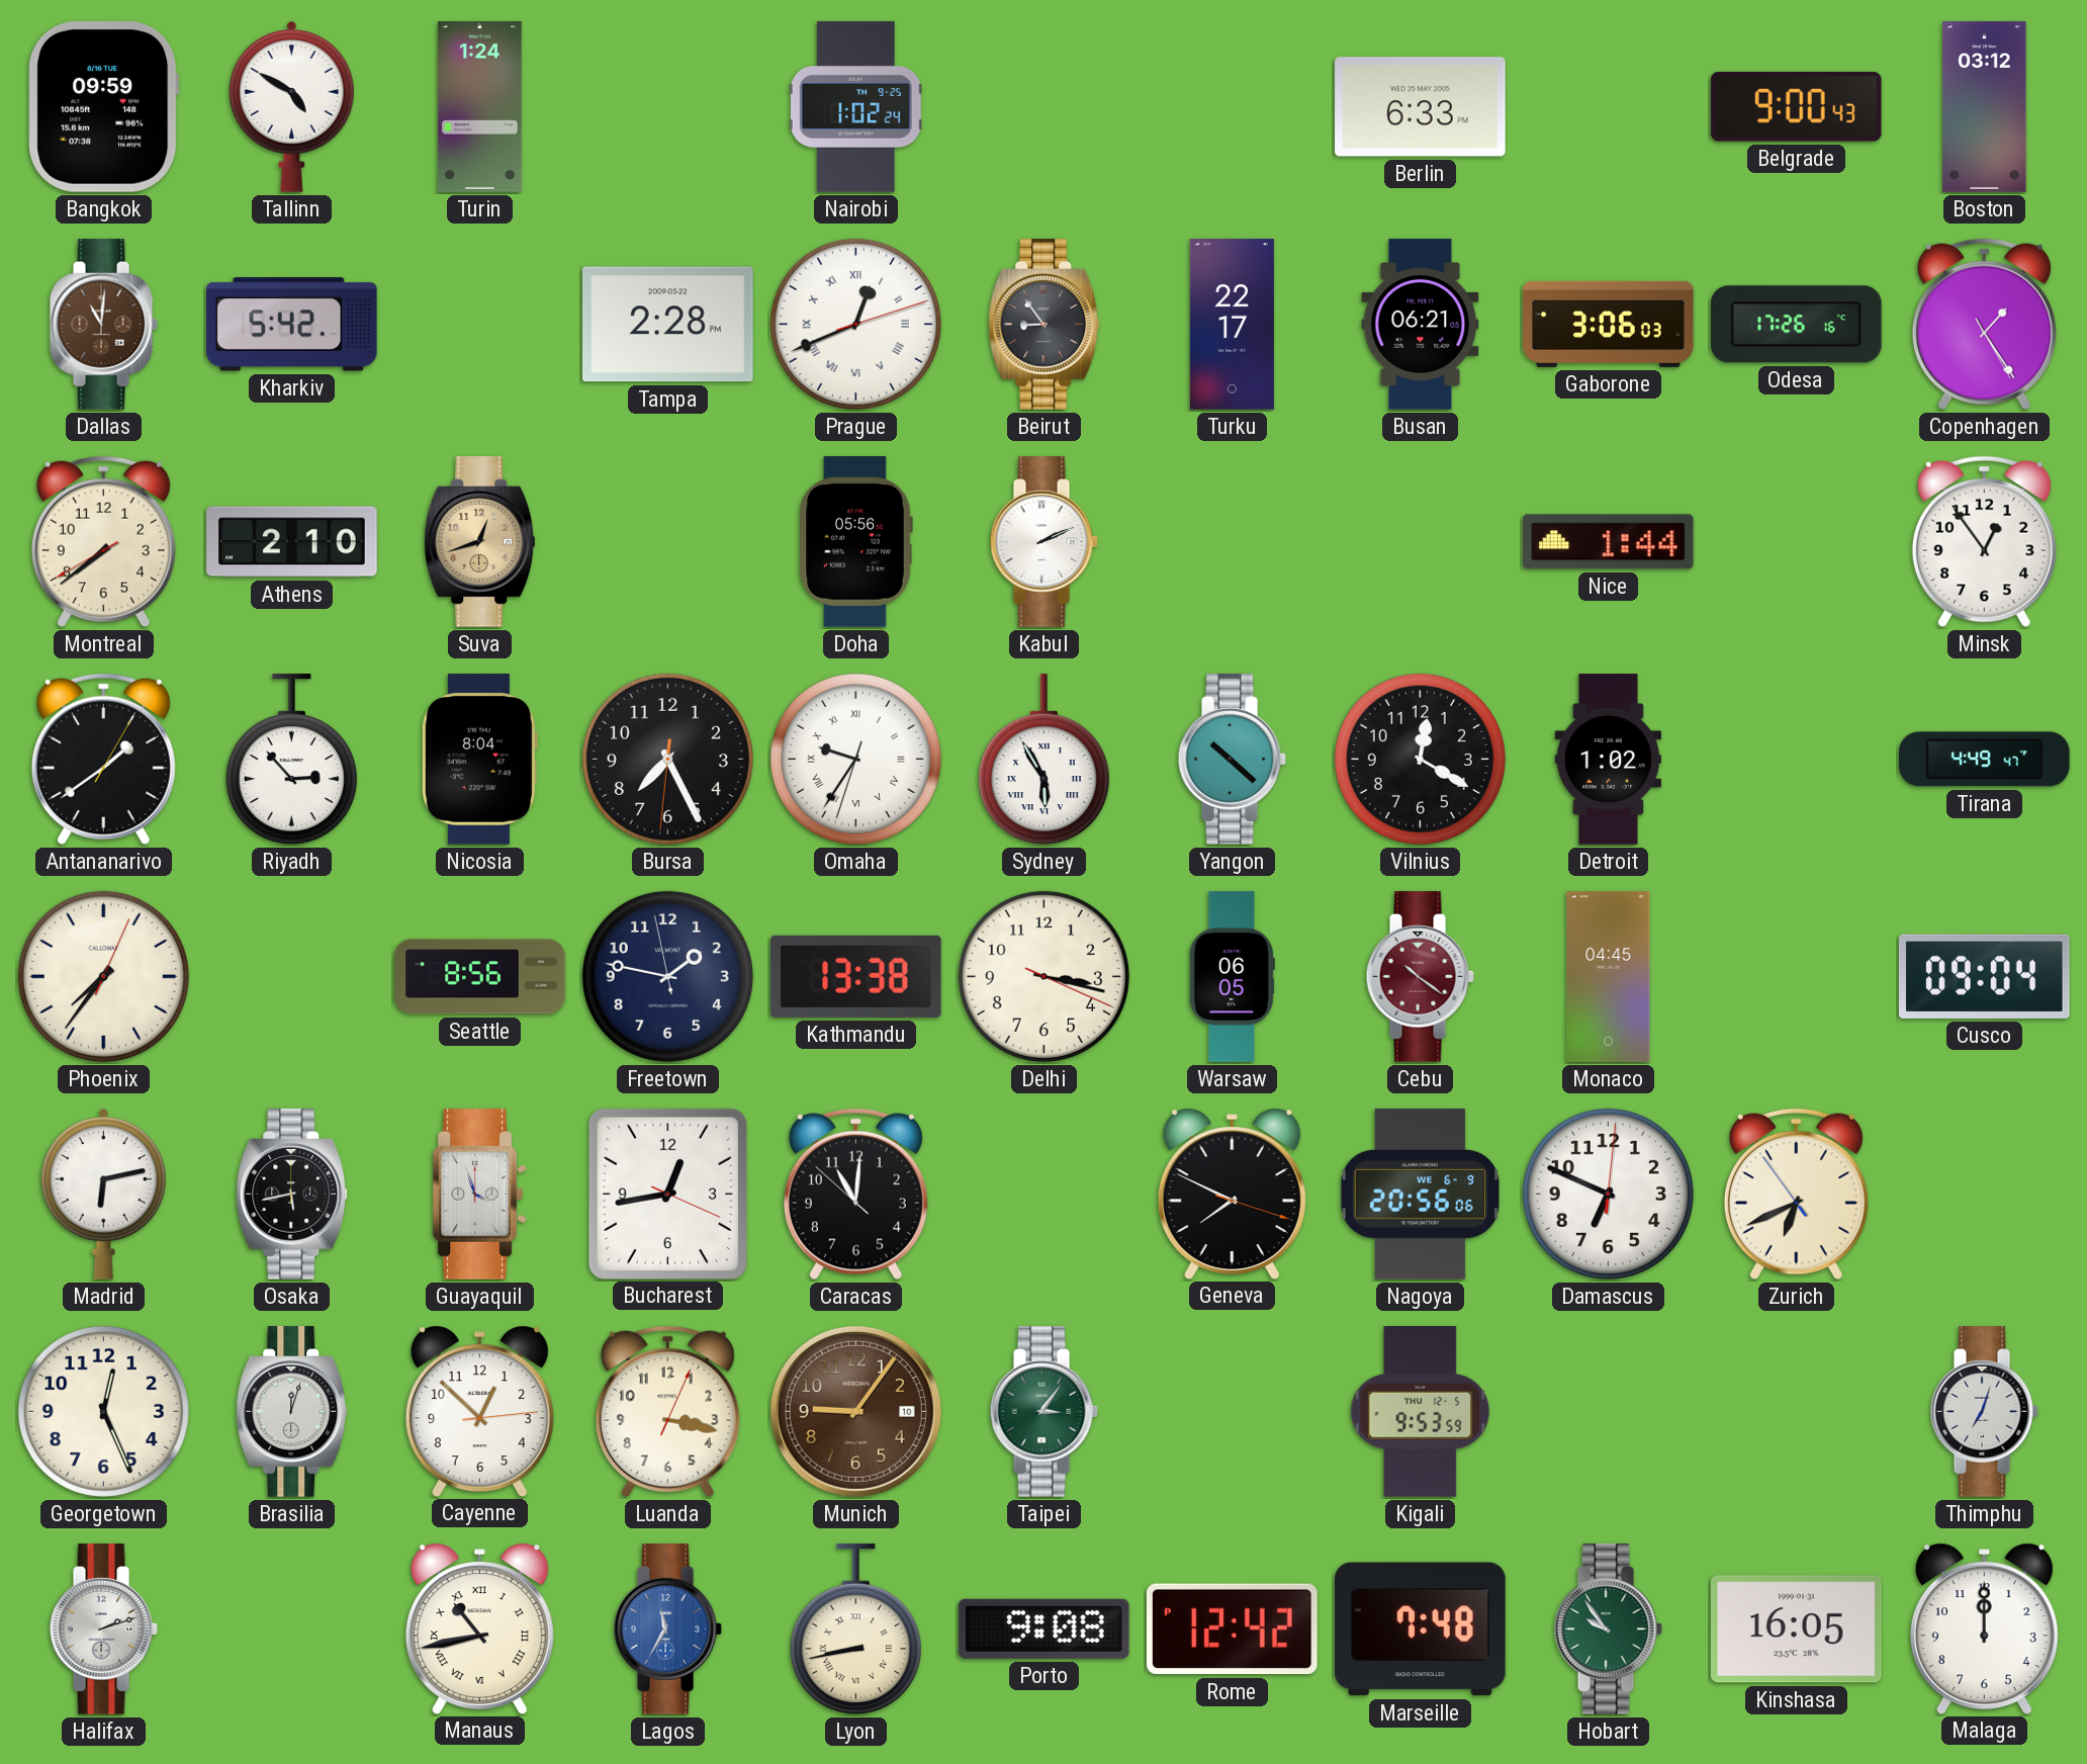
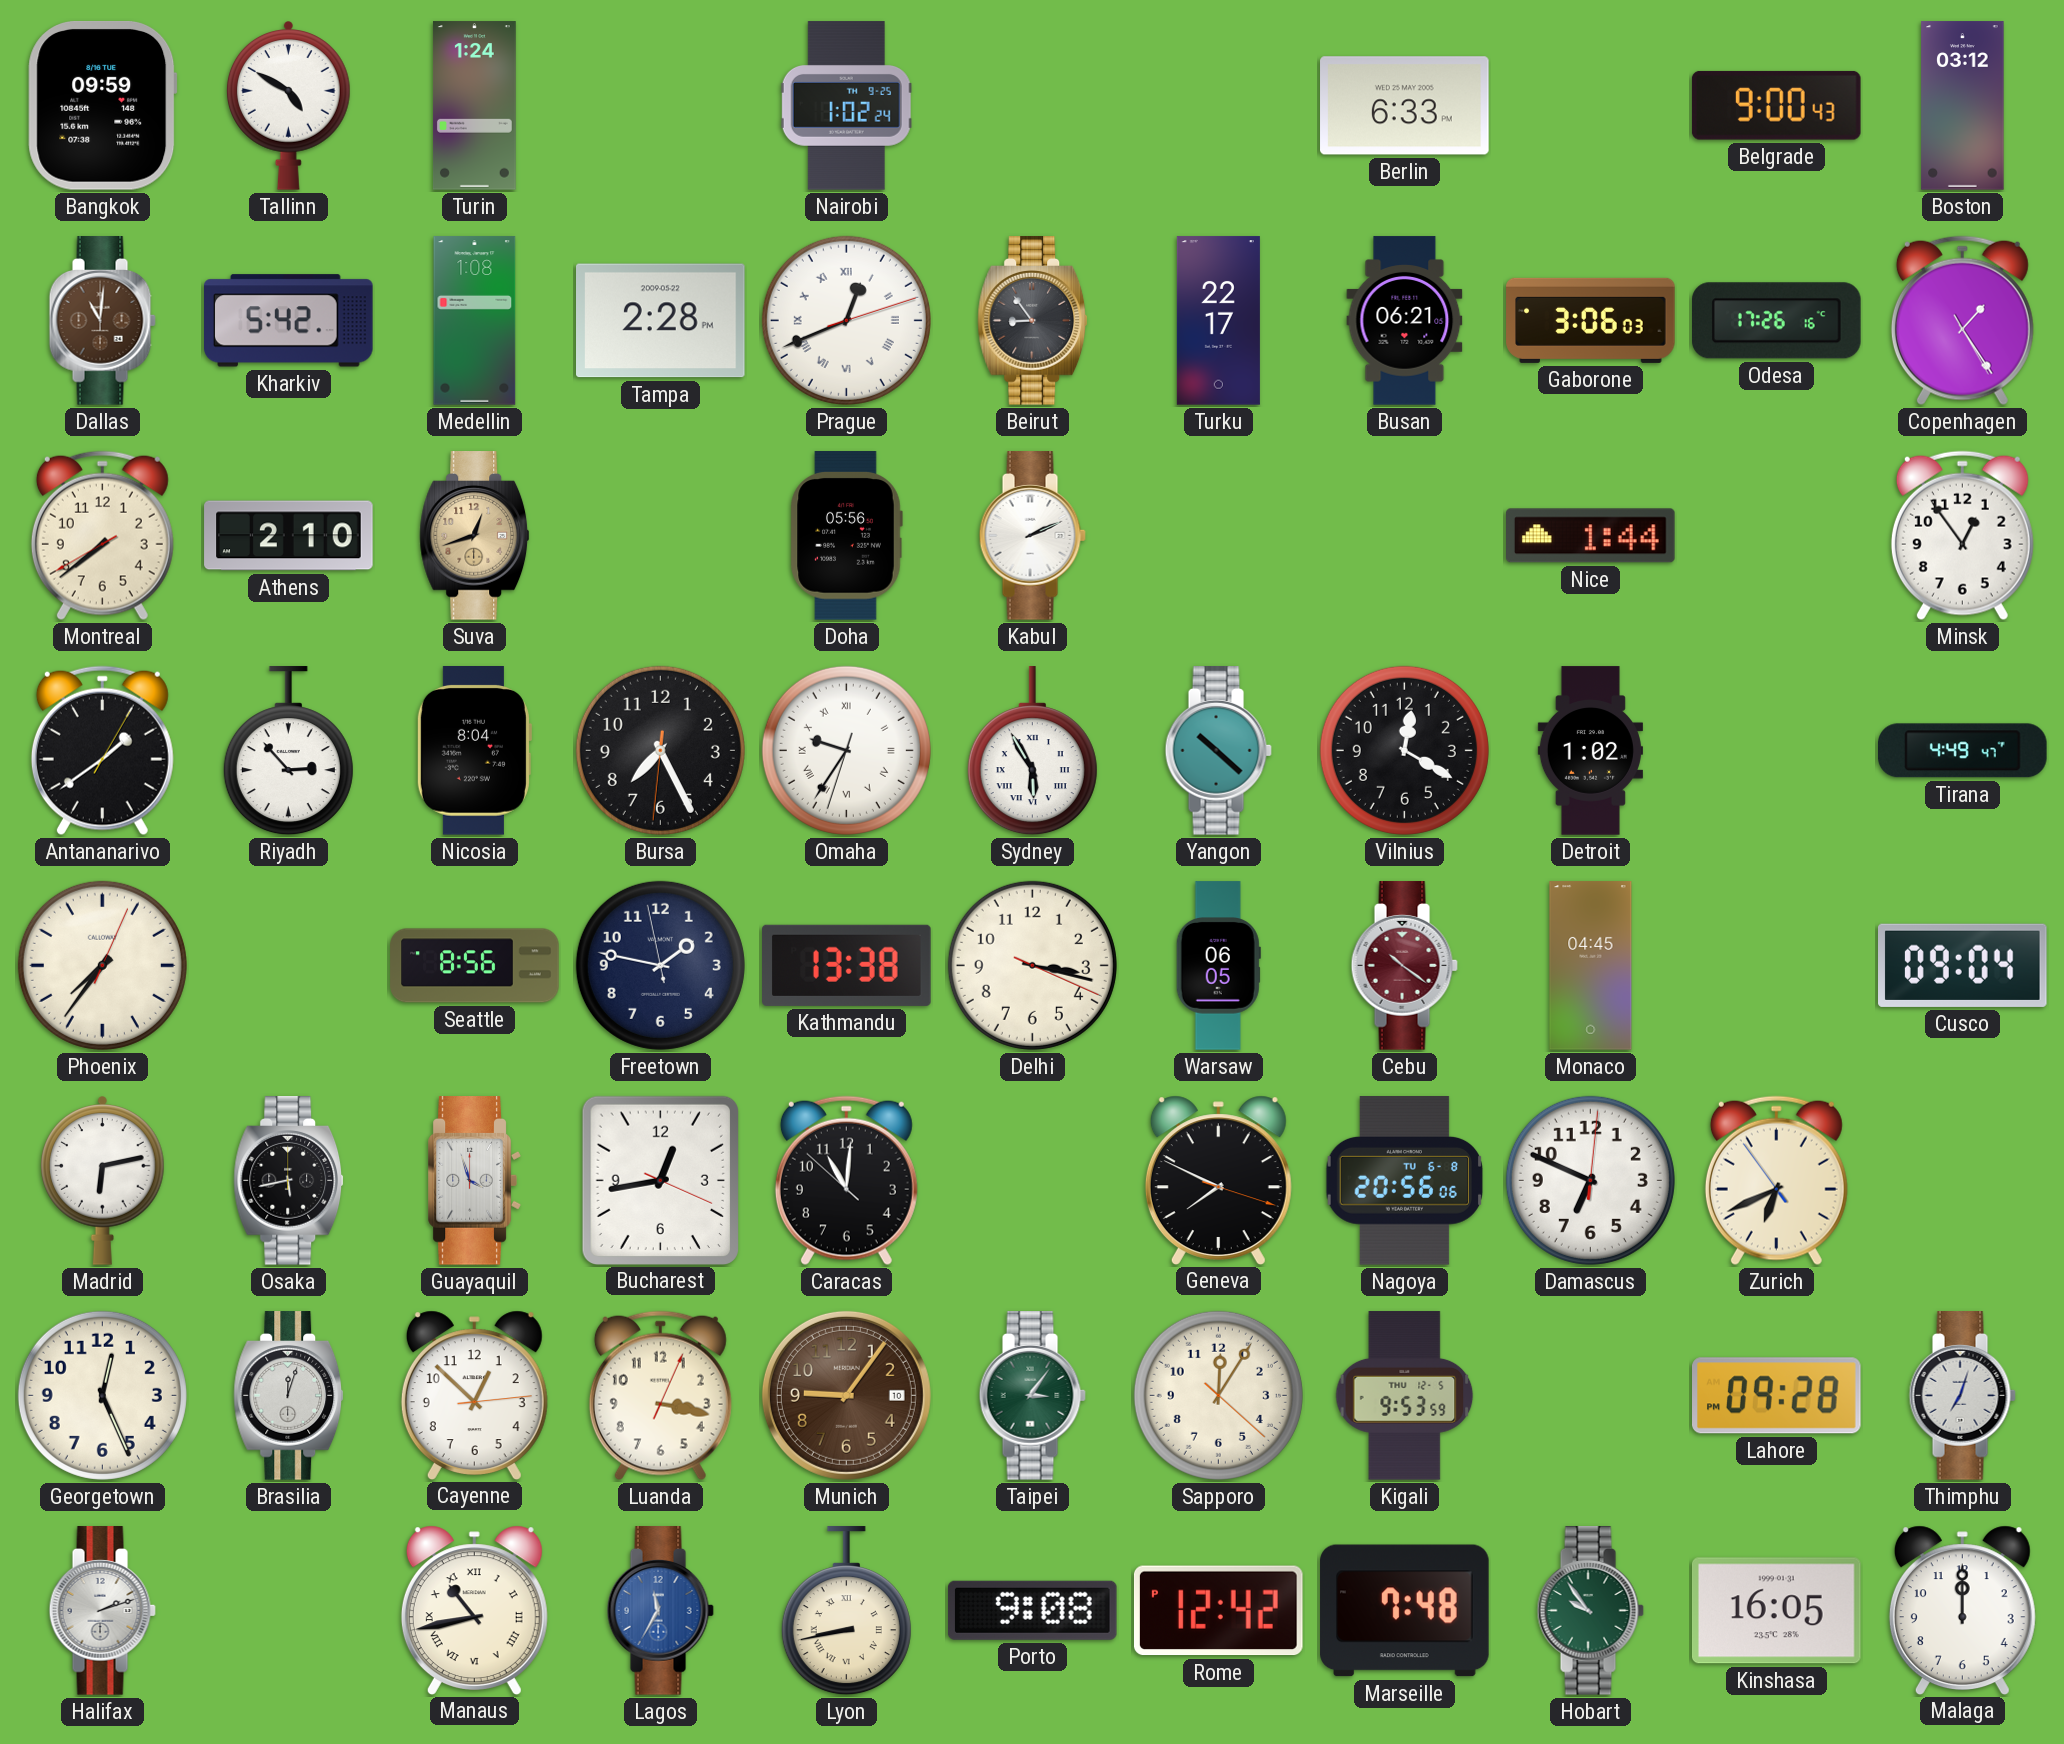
Medellin: none -> 1:08 (475, 321)
Nagoya date: WE 6-9 -> TU 6-8 (1404, 1181)
Sapporo: none -> 12:05 (1218, 1395)
Lahore: none -> 09:28 (1777, 1396)
